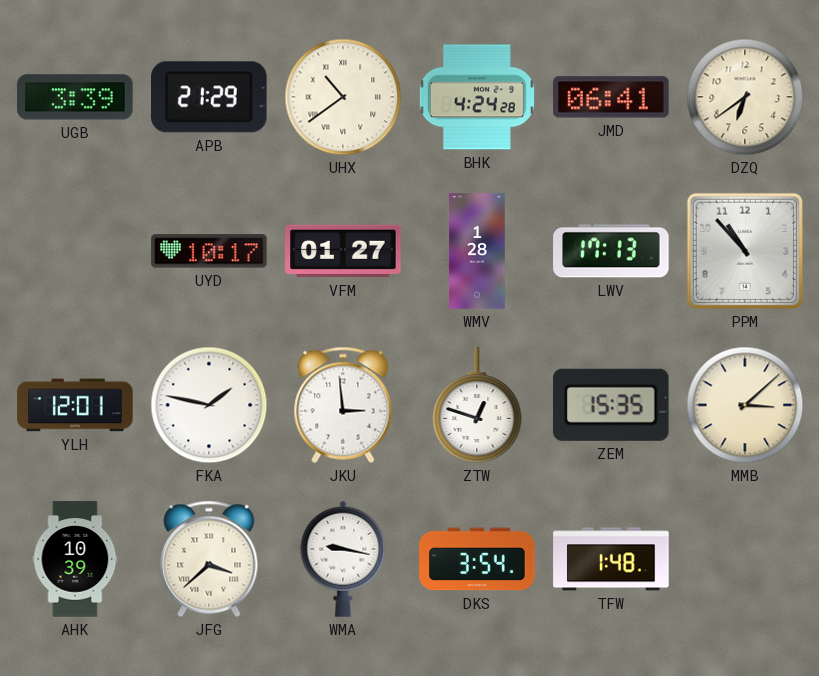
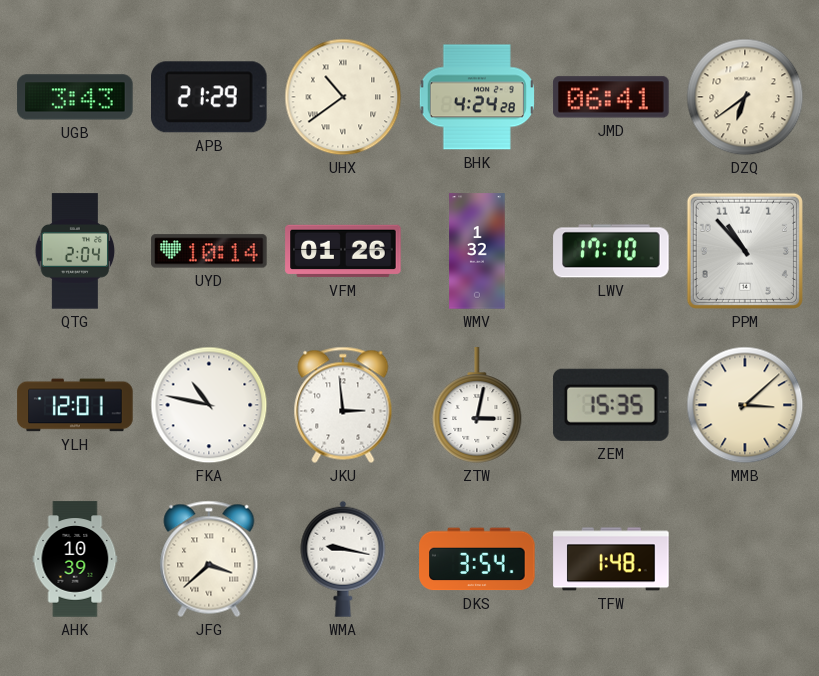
UGB: 3:39 -> 3:43 (75, 97)
QTG: none -> 2:04 (75, 251)
UYD: 10:17 -> 10:14 (209, 251)
VFM: 01:27 -> 01:26 (343, 251)
WMV: 1:28 -> 1:32 (477, 251)
LWV: 17:13 -> 17:10 (611, 251)
FKA: 1:47 -> 10:47 (209, 405)
ZTW: 12:48 -> 3:02 (477, 405)
